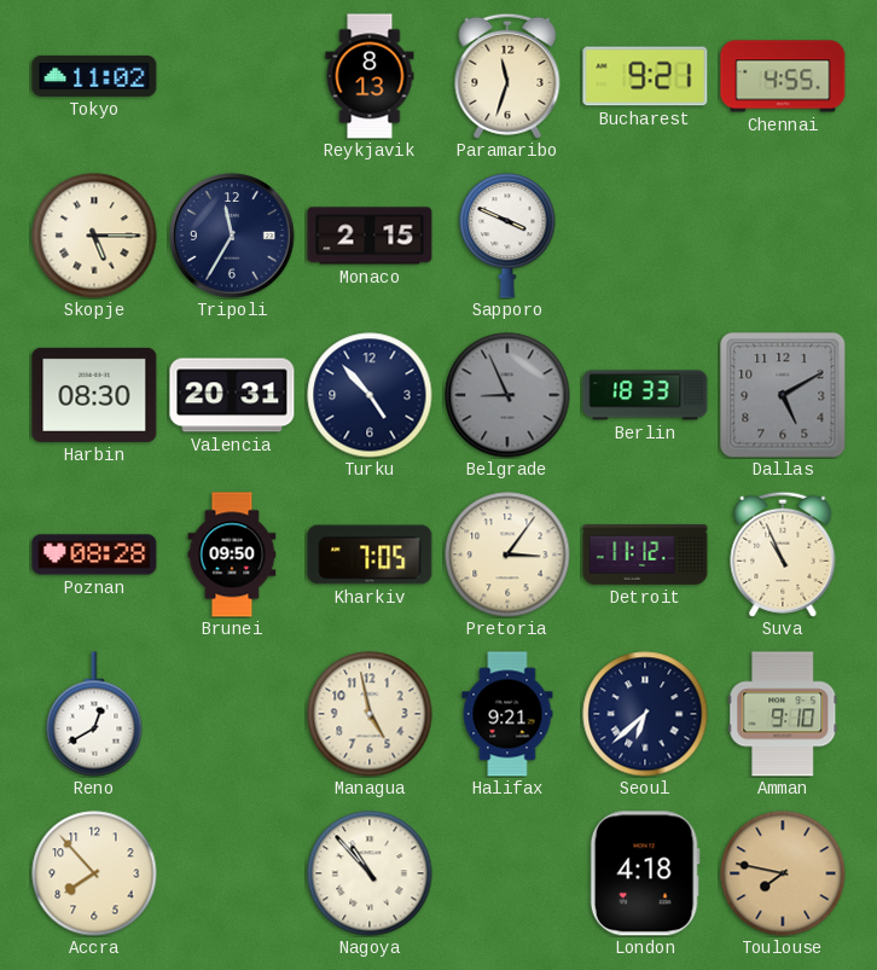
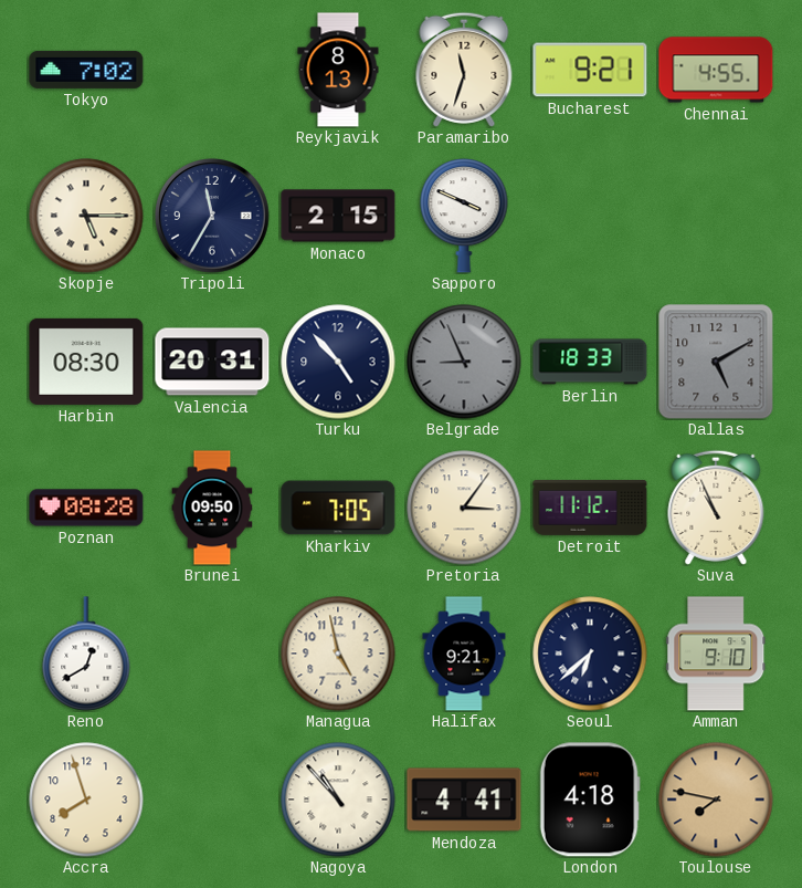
Tokyo: 11:02 -> 7:02 (86, 70)
Accra: 7:53 -> 7:57 (86, 800)
Mendoza: none -> 4:41 (464, 800)
